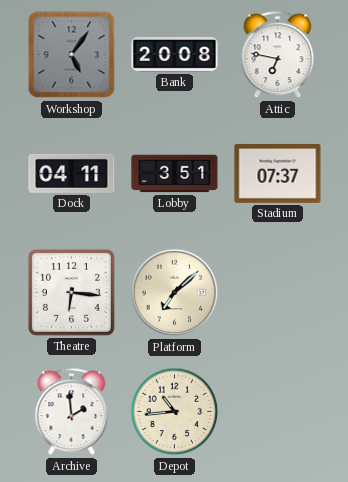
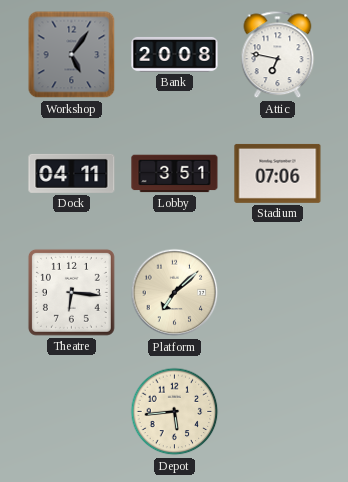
Stadium: 07:37 -> 07:06 (278, 173)
Archive: 1:59 -> none (72, 412)
Depot: 10:44 -> 5:44 (175, 412)
